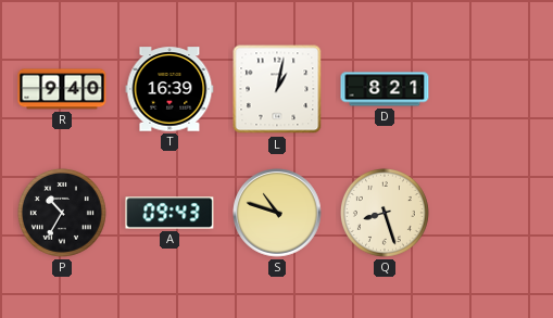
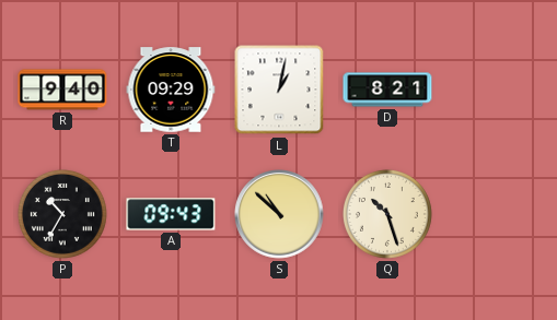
T: 16:39 -> 09:29 (171, 90)
S: 10:48 -> 10:52 (279, 214)
Q: 8:27 -> 10:27 (387, 214)
